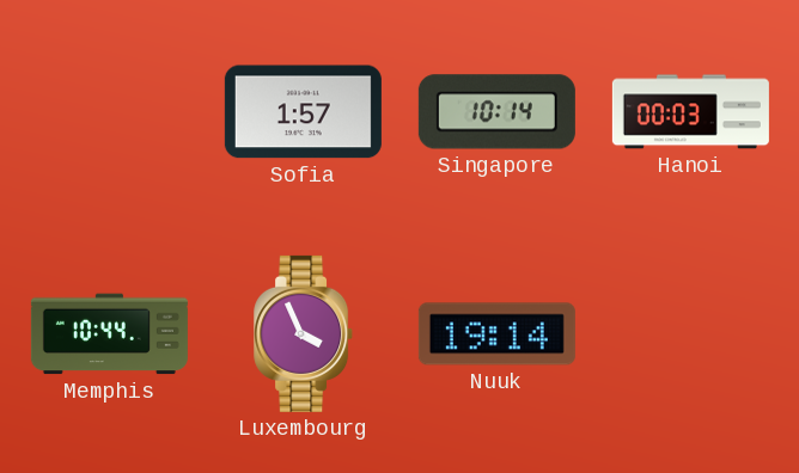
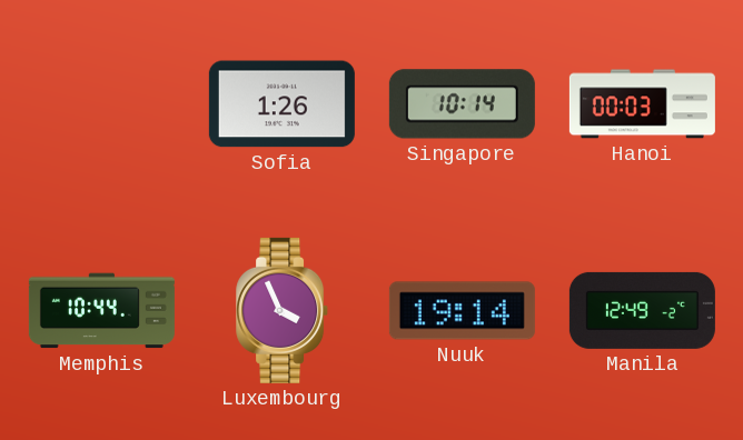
Sofia: 1:57 -> 1:26 (281, 104)
Manila: none -> 12:49 (642, 310)
